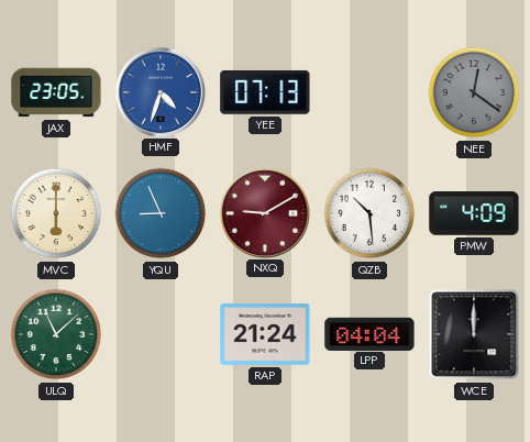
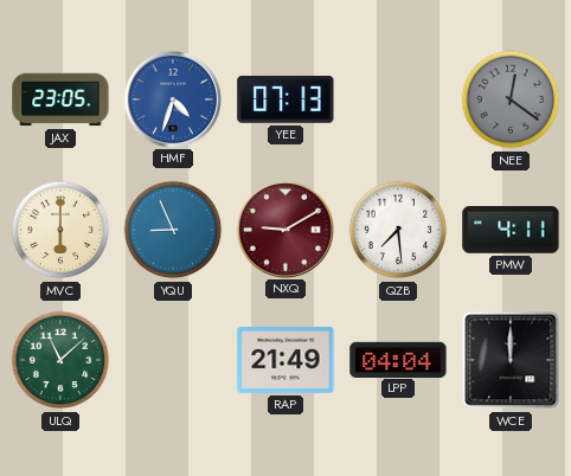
QZB: 10:29 -> 7:29 (398, 230)
PMW: 4:09 -> 4:11 (511, 230)
RAP: 21:24 -> 21:49 (285, 361)
